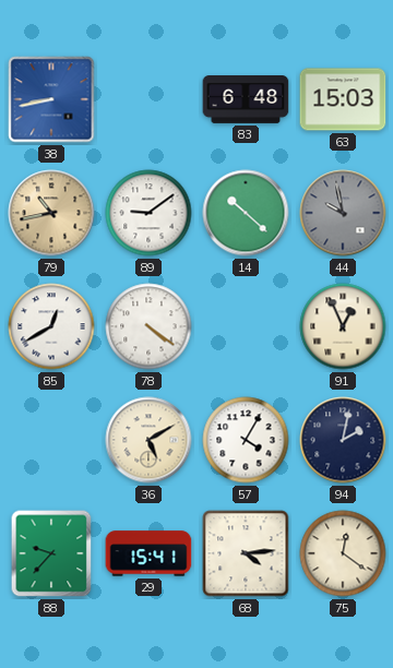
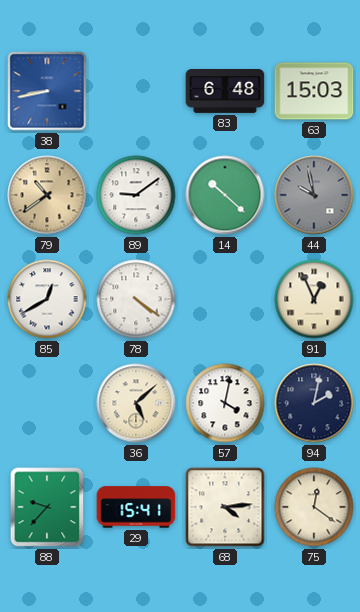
79: 10:43 -> 10:39 (47, 195)
36: 5:10 -> 5:08 (136, 403)
57: 4:05 -> 4:02 (225, 403)
